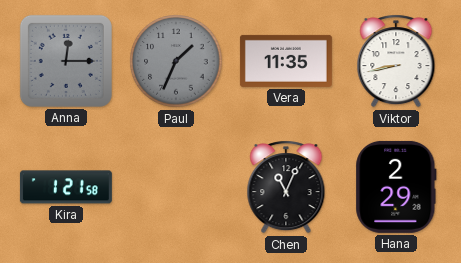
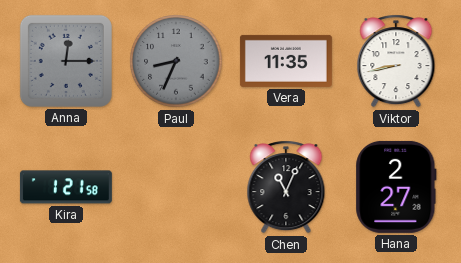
Paul: 1:34 -> 8:34 (176, 61)
Hana: 2:29 -> 2:27 (396, 187)
